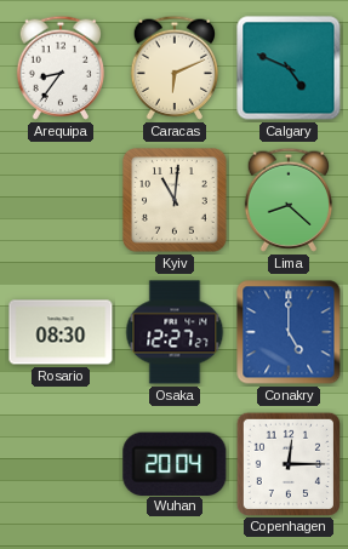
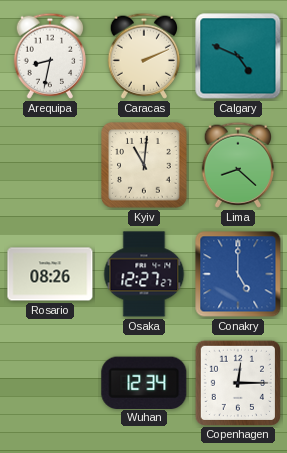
Arequipa: 8:36 -> 8:32 (49, 56)
Caracas: 6:11 -> 2:11 (143, 56)
Rosario: 08:30 -> 08:26 (50, 274)
Wuhan: 20:04 -> 12:34 (144, 382)
